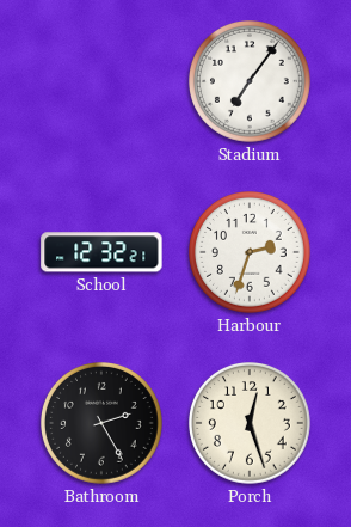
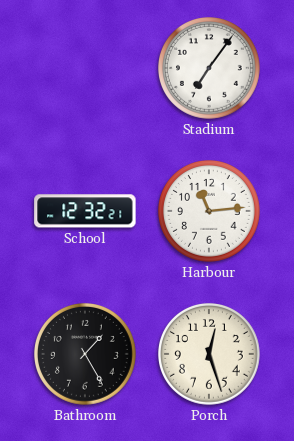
Harbour: 2:33 -> 11:14 (210, 212)
Bathroom: 2:25 -> 1:25 (86, 355)
